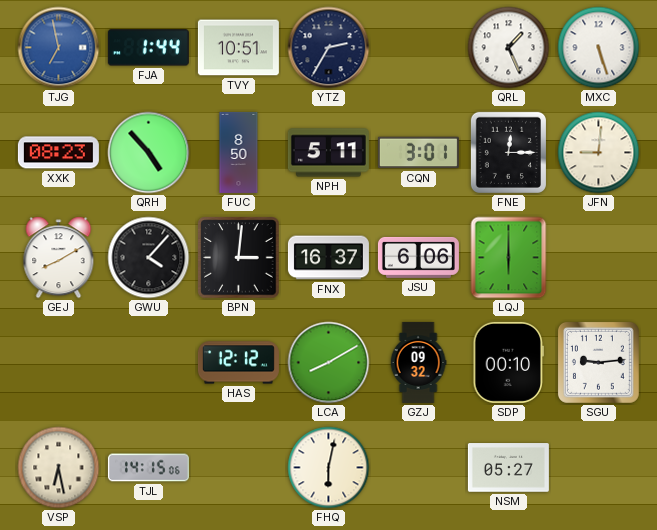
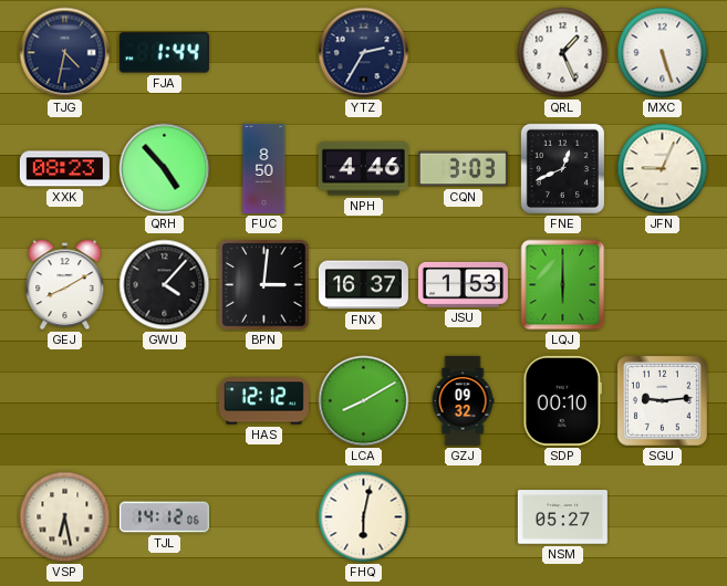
TJG: 6:58 -> 4:32 (65, 53)
TJG dial: blue -> navy (65, 53)
TVY: 10:51 -> none (238, 48)
NPH: 5:11 -> 4:46 (363, 169)
CQN: 3:01 -> 3:03 (463, 169)
FNE: 12:15 -> 12:41 (562, 168)
JFN: 9:01 -> 9:04 (663, 169)
JSU: 6:06 -> 1:53 (463, 284)
TJL: 14:15 -> 14:12 (164, 517)
